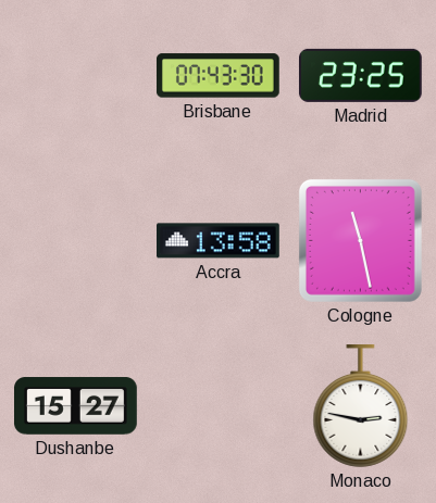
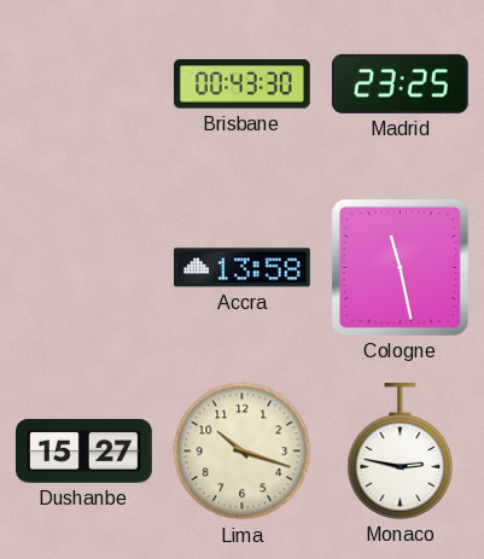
Brisbane: 07:43 -> 00:43 (241, 85)
Lima: none -> 10:18 (243, 452)
